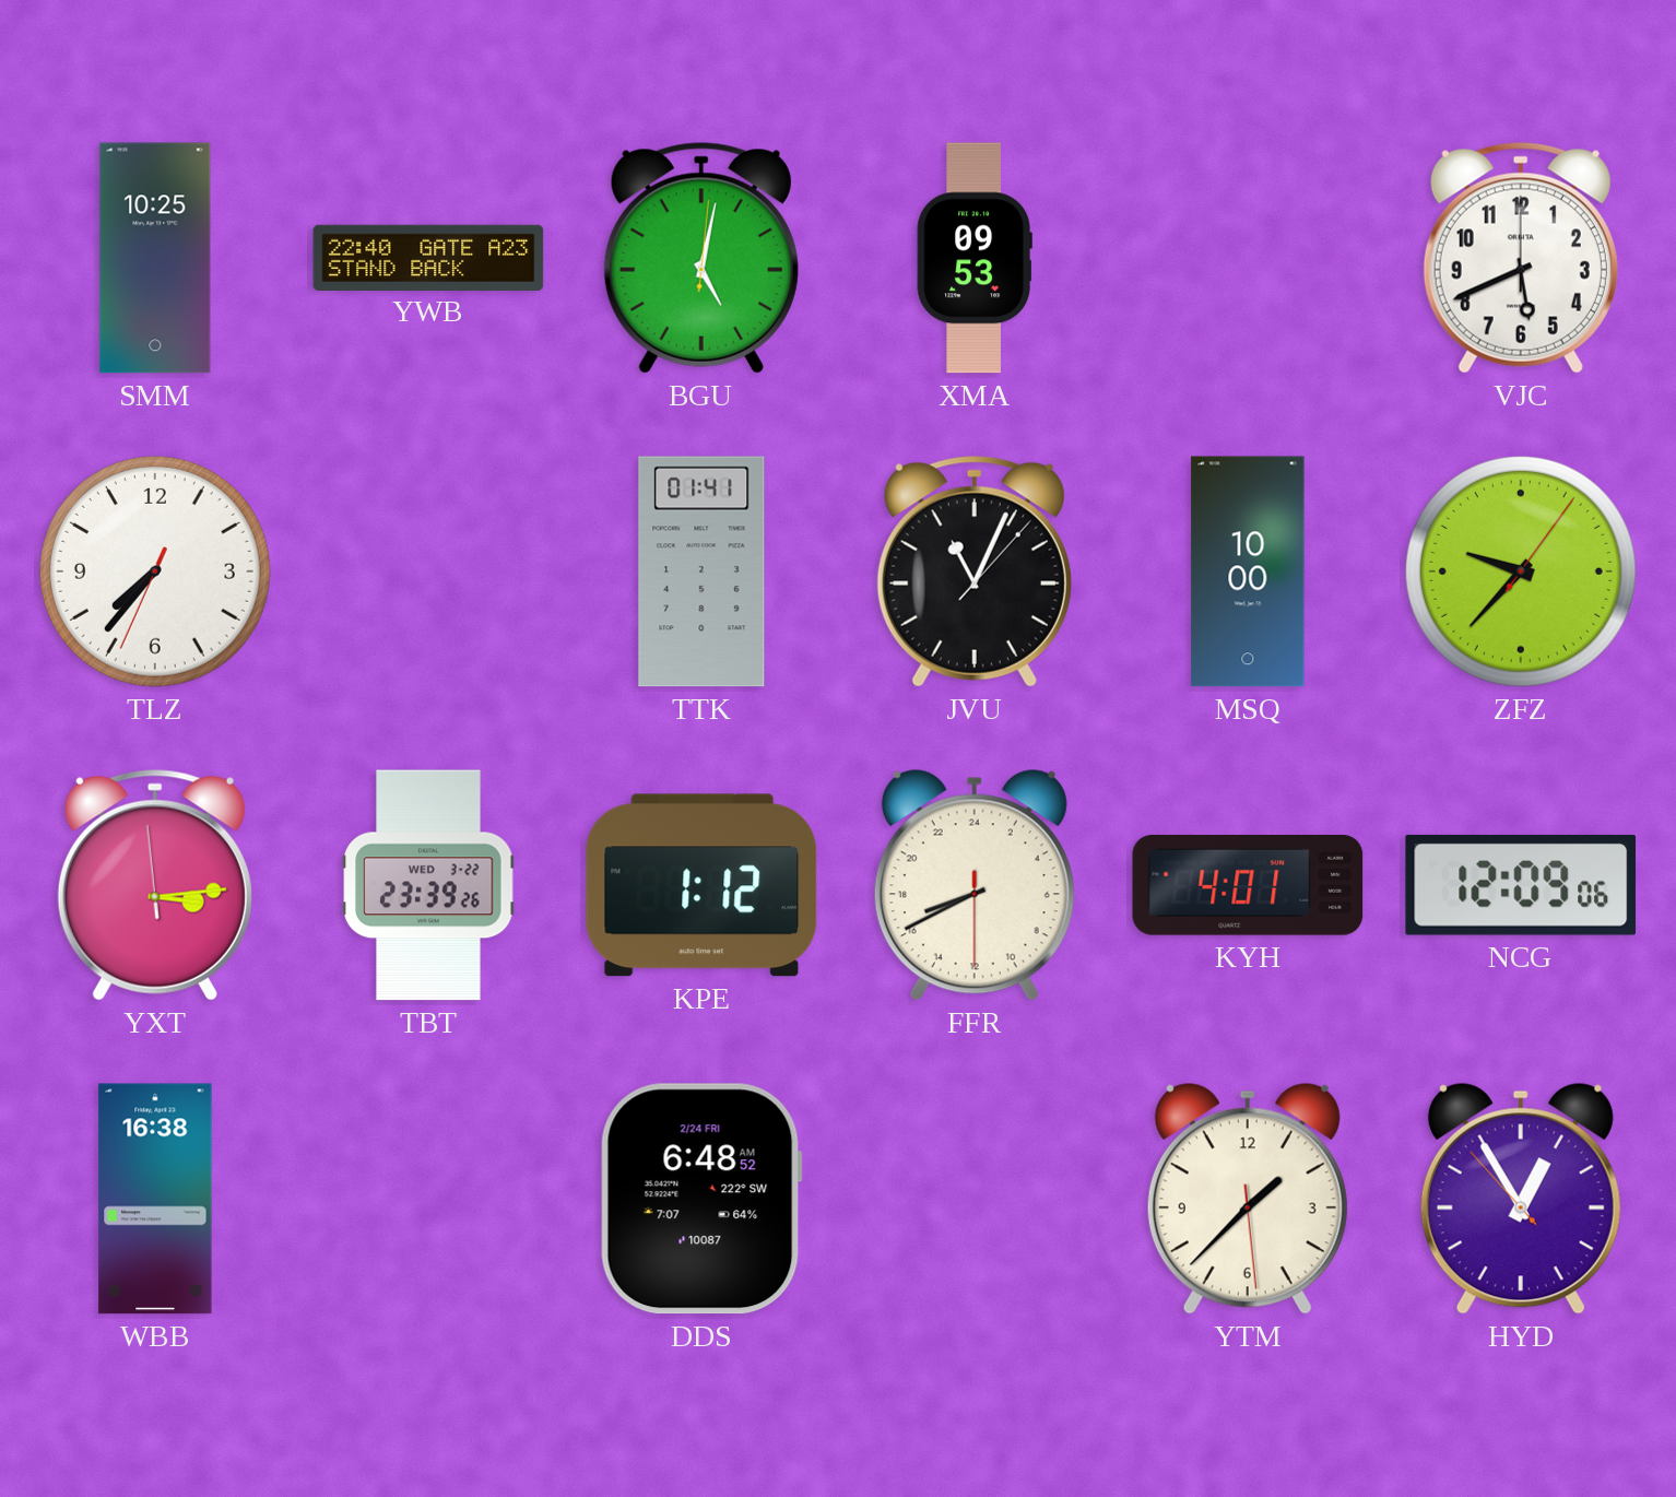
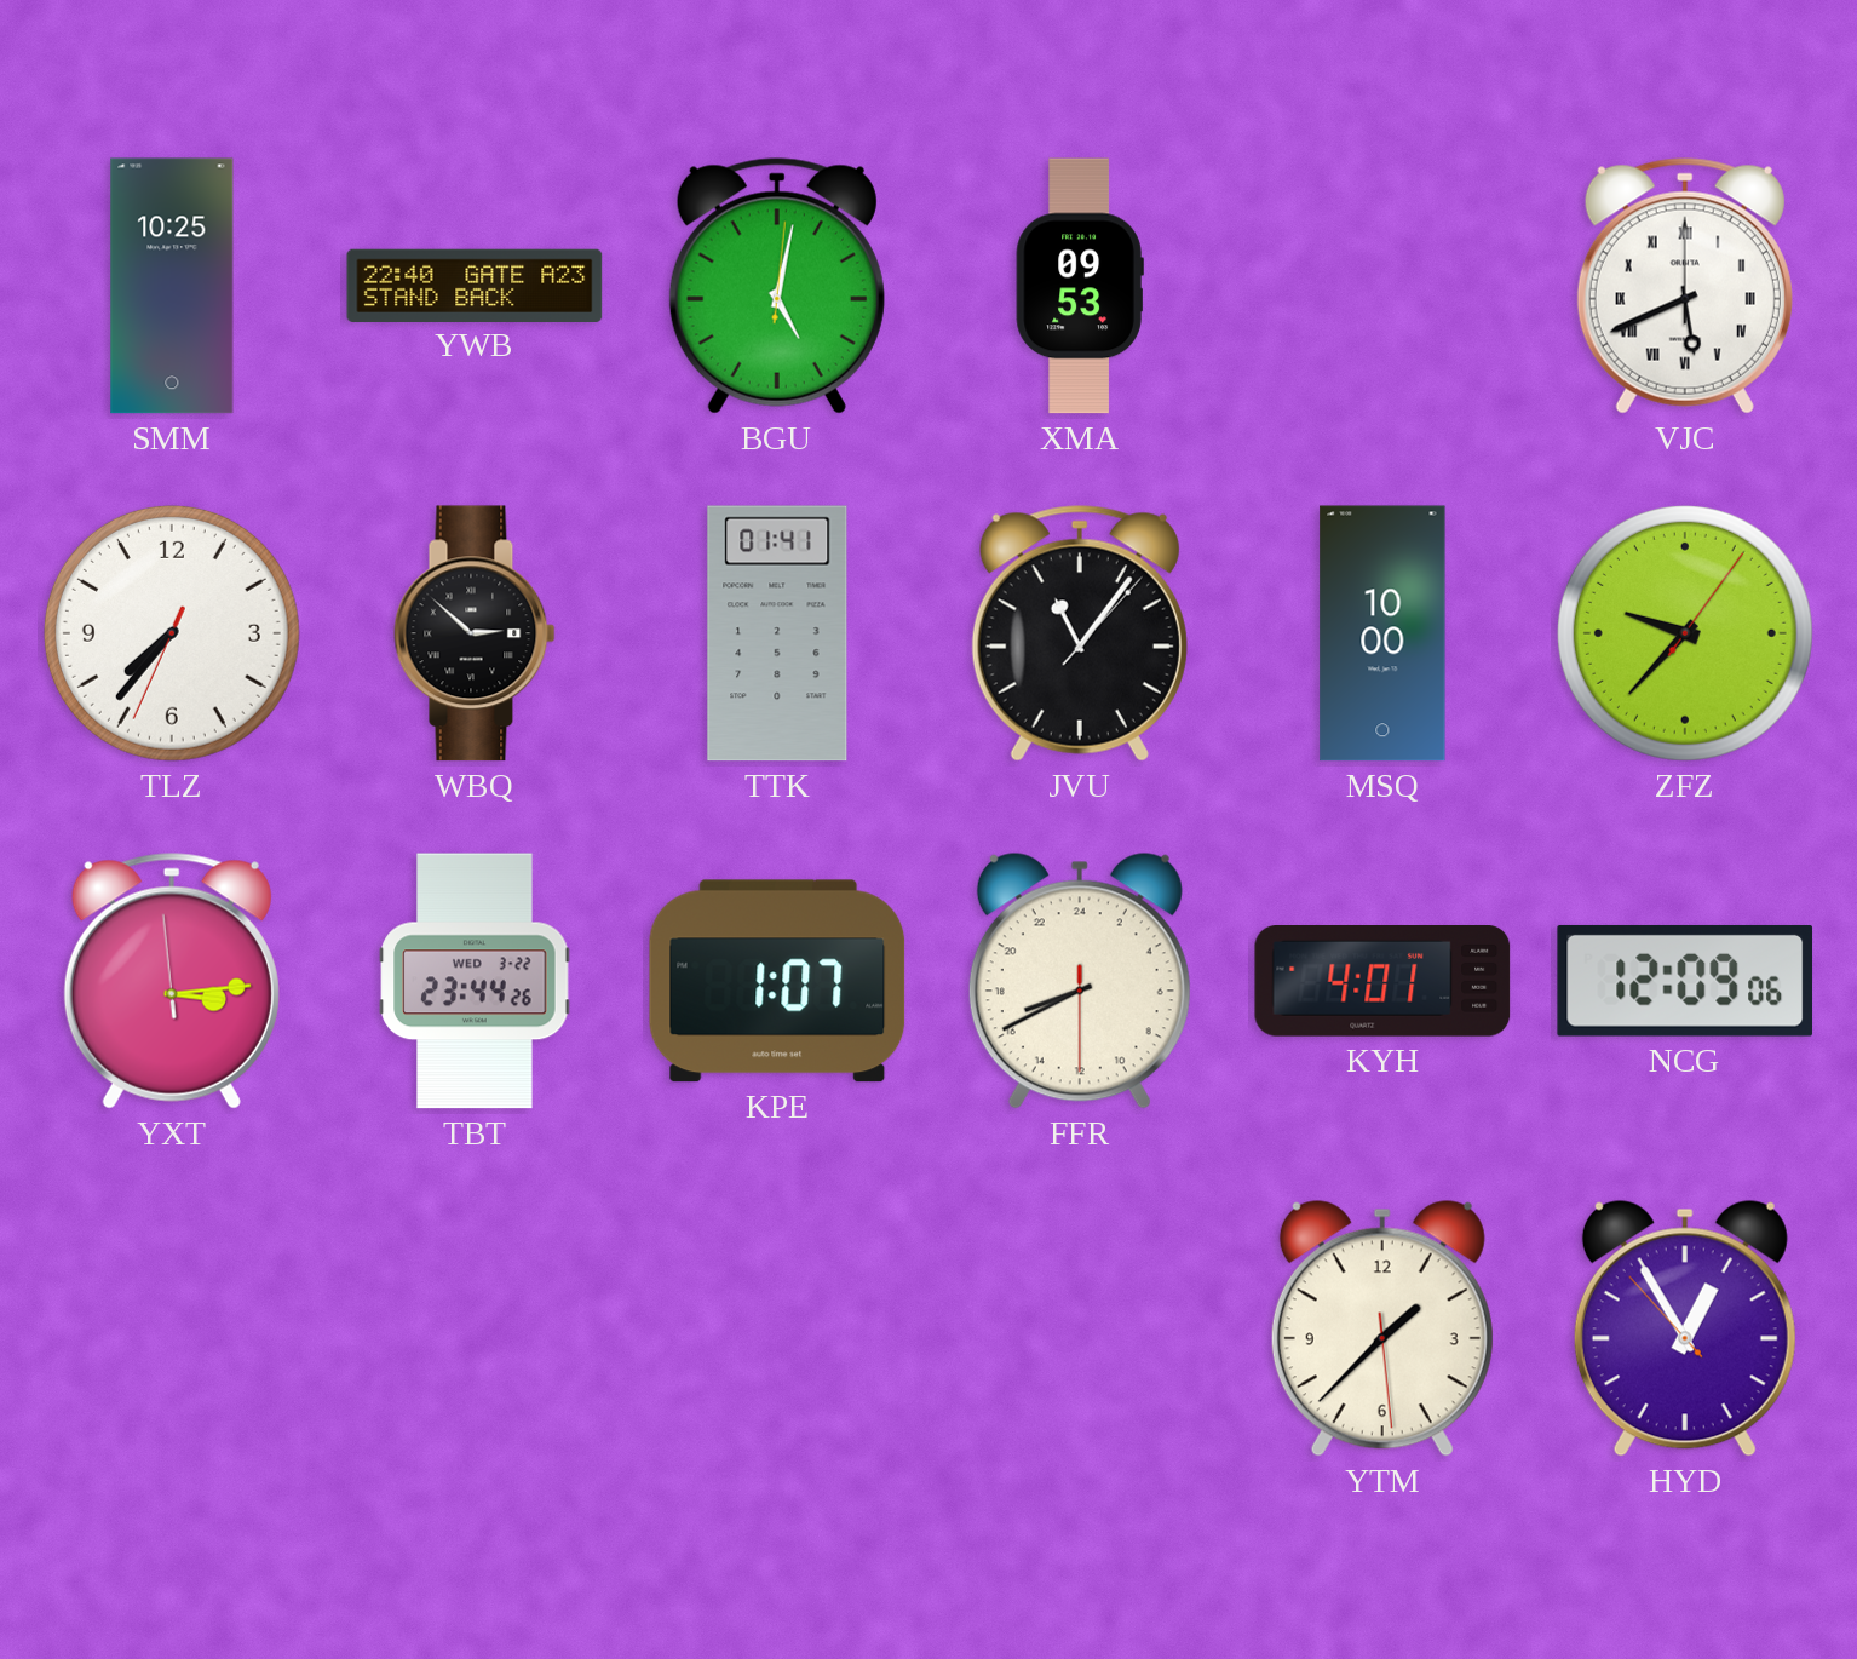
VJC numerals: Arabic -> Roman (1685, 286)
WBQ: none -> 2:52 (475, 633)
JVU: 11:04 -> 11:06 (1080, 633)
TBT: 23:39 -> 23:44 (475, 981)
KPE: 1:12 -> 1:07 (777, 981)
WBB: 16:38 -> none (155, 1199)
DDS: 6:48 -> none (701, 1199)
